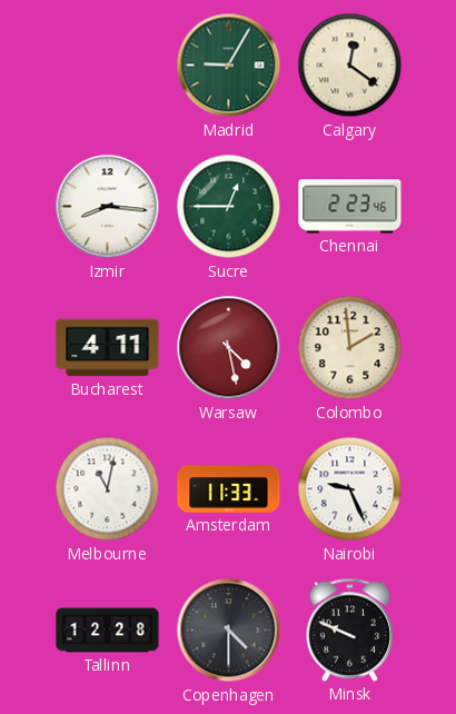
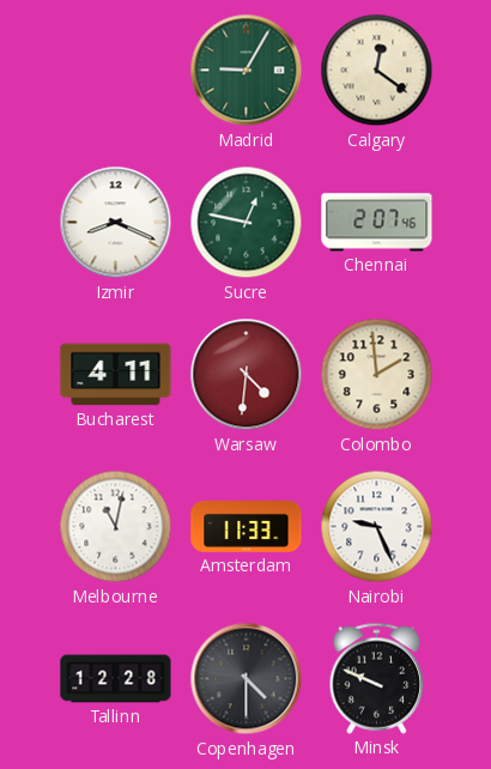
Izmir: 8:16 -> 8:19 (116, 223)
Sucre: 12:45 -> 12:47 (247, 223)
Chennai: 2:23 -> 2:07 (377, 223)
Warsaw: 4:28 -> 4:31 (247, 375)
